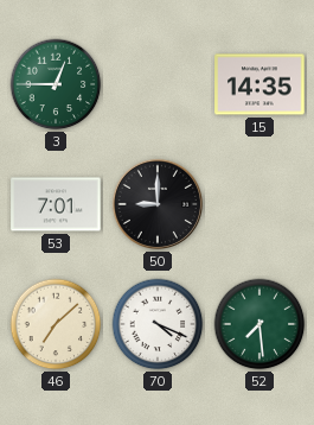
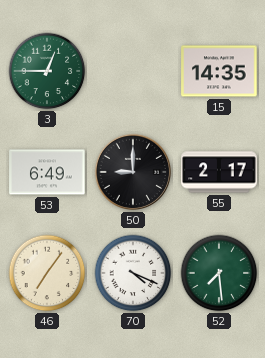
53: 7:01 -> 6:49 (47, 172)
55: none -> 2:17 (219, 172)
46: 7:08 -> 7:06 (47, 273)
